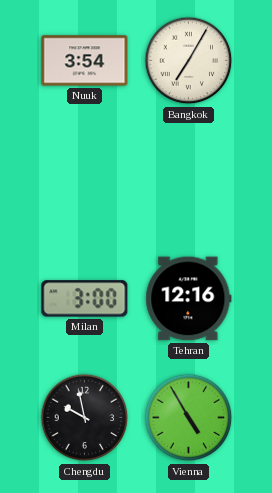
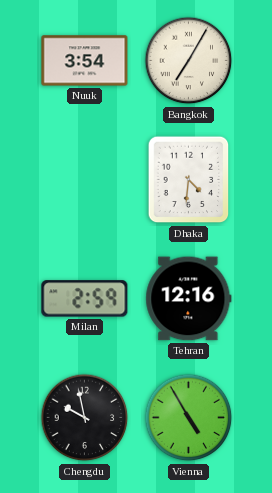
Dhaka: none -> 4:31 (189, 180)
Milan: 3:00 -> 2:59 (85, 299)
